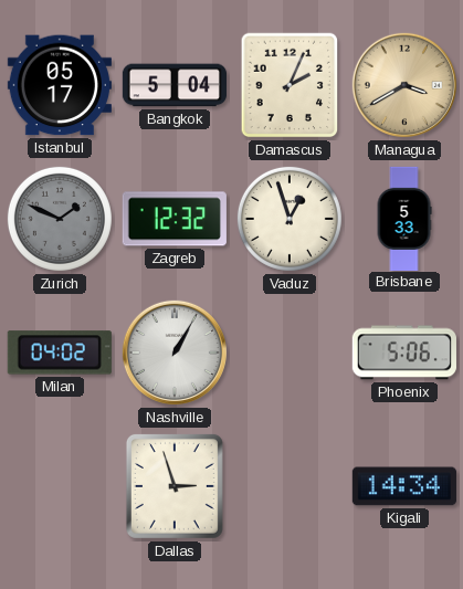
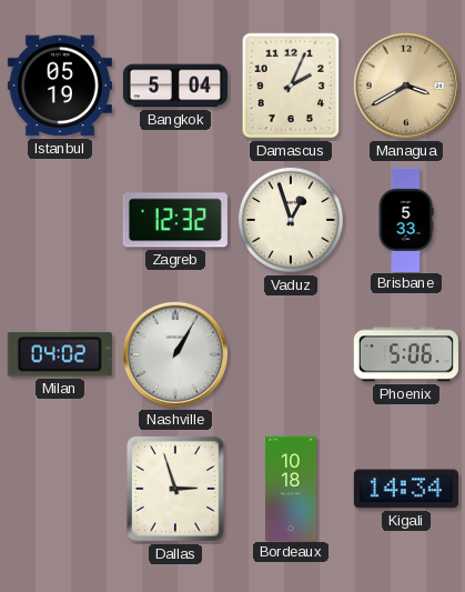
Istanbul: 05:17 -> 05:19 (60, 86)
Zurich: 1:49 -> none (60, 219)
Bordeaux: none -> 10:18 (291, 488)
